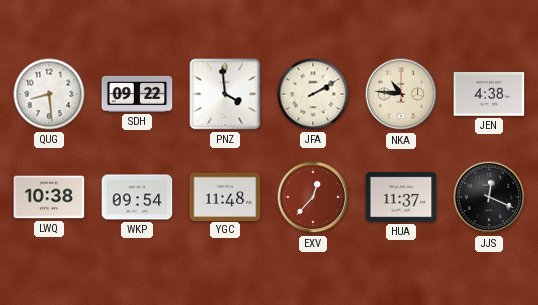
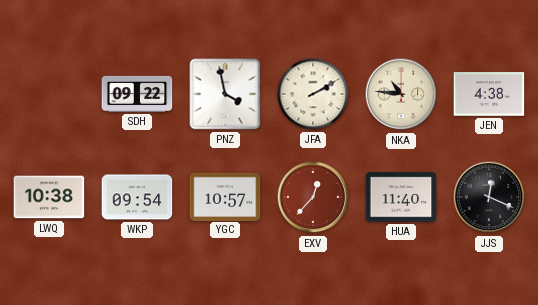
QUG: 8:29 -> none (49, 94)
PNZ: 3:59 -> 3:58 (225, 94)
YGC: 11:48 -> 10:57 (225, 196)
HUA: 11:37 -> 11:40 (401, 197)
